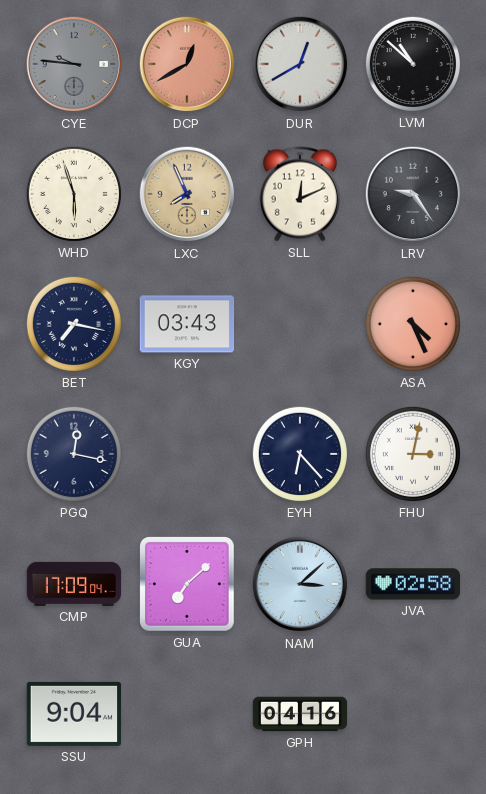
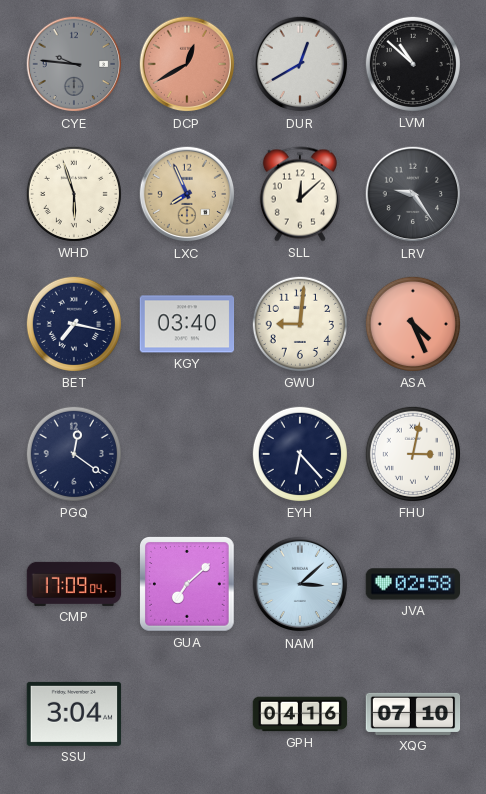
SLL: 12:11 -> 12:08 (300, 194)
KGY: 03:43 -> 03:40 (187, 324)
GWU: none -> 9:01 (300, 324)
PGQ: 12:17 -> 12:21 (74, 454)
SSU: 9:04 -> 3:04 (74, 714)
XQG: none -> 07:10 (413, 714)
